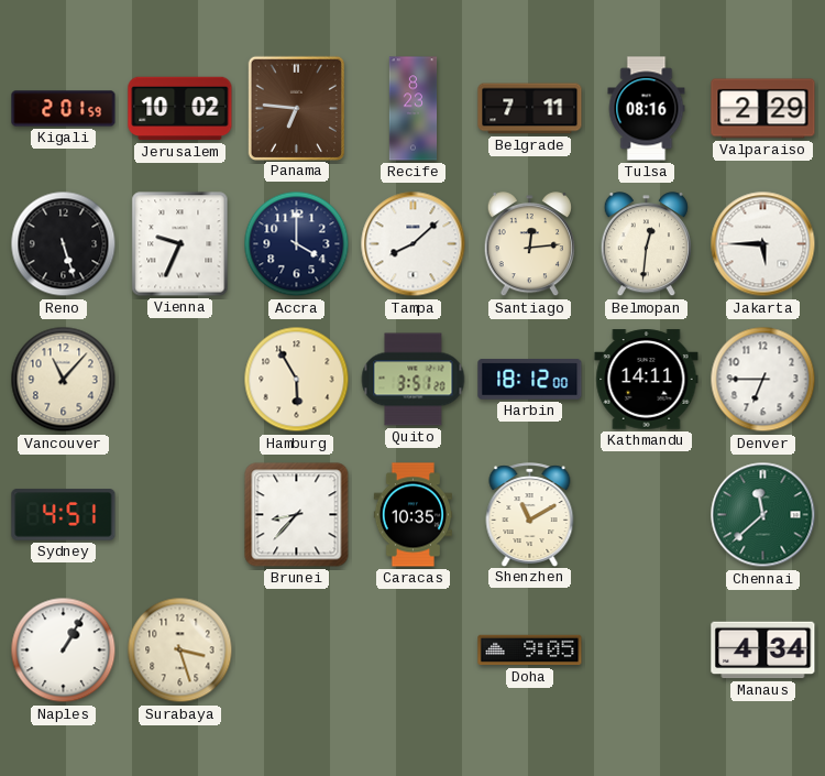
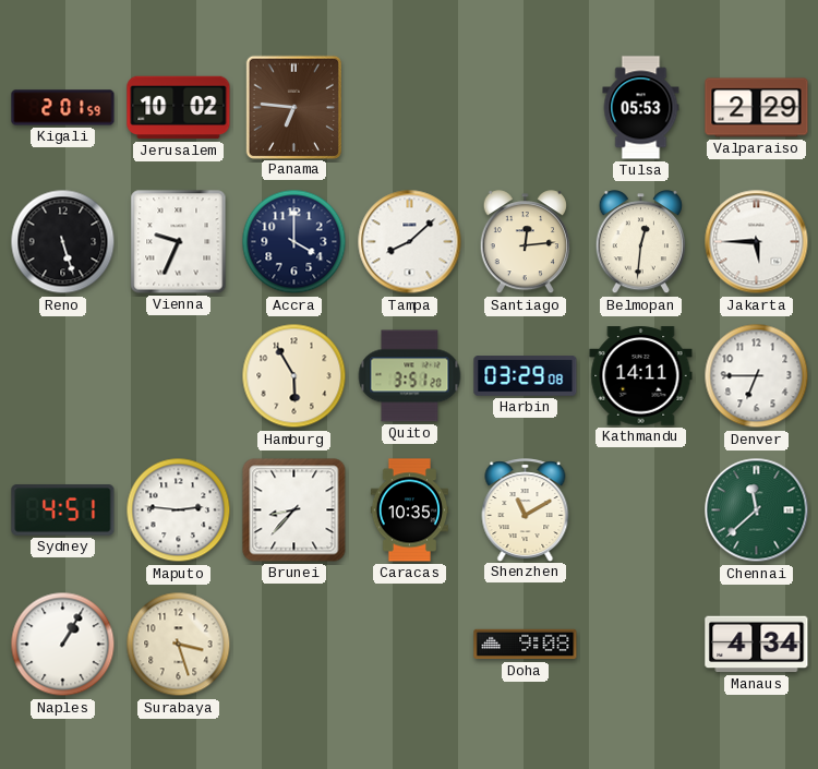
Recife: 8:23 -> none (414, 109)
Belgrade: 7:11 -> none (530, 109)
Tulsa: 08:16 -> 05:53 (641, 108)
Vancouver: 11:07 -> none (64, 380)
Harbin: 18:12 -> 03:29 (526, 376)
Maputo: none -> 2:46 (179, 510)
Doha: 9:05 -> 9:08 (526, 645)
